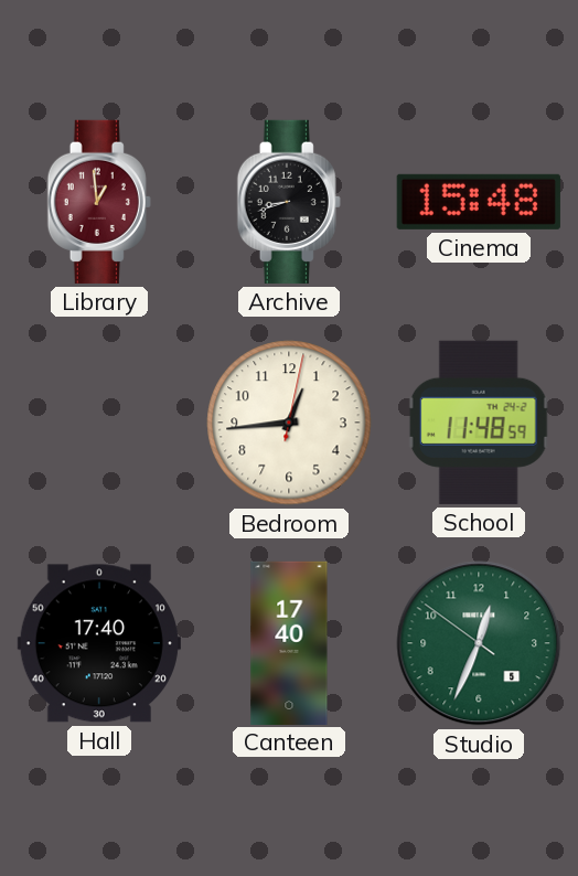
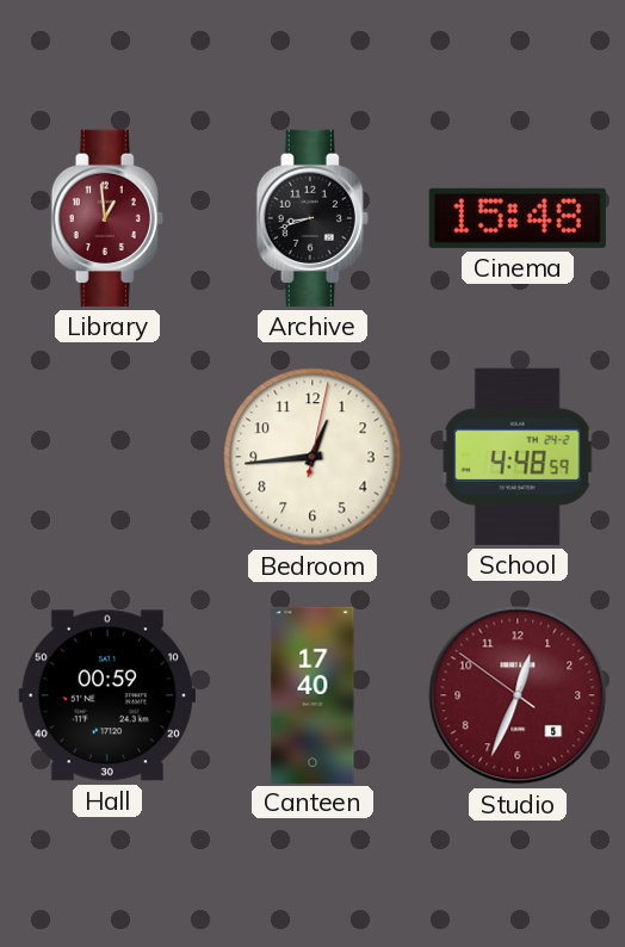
School: 11:48 -> 4:48 (518, 457)
Hall: 17:40 -> 00:59 (107, 695)
Studio dial: green -> burgundy (518, 695)
